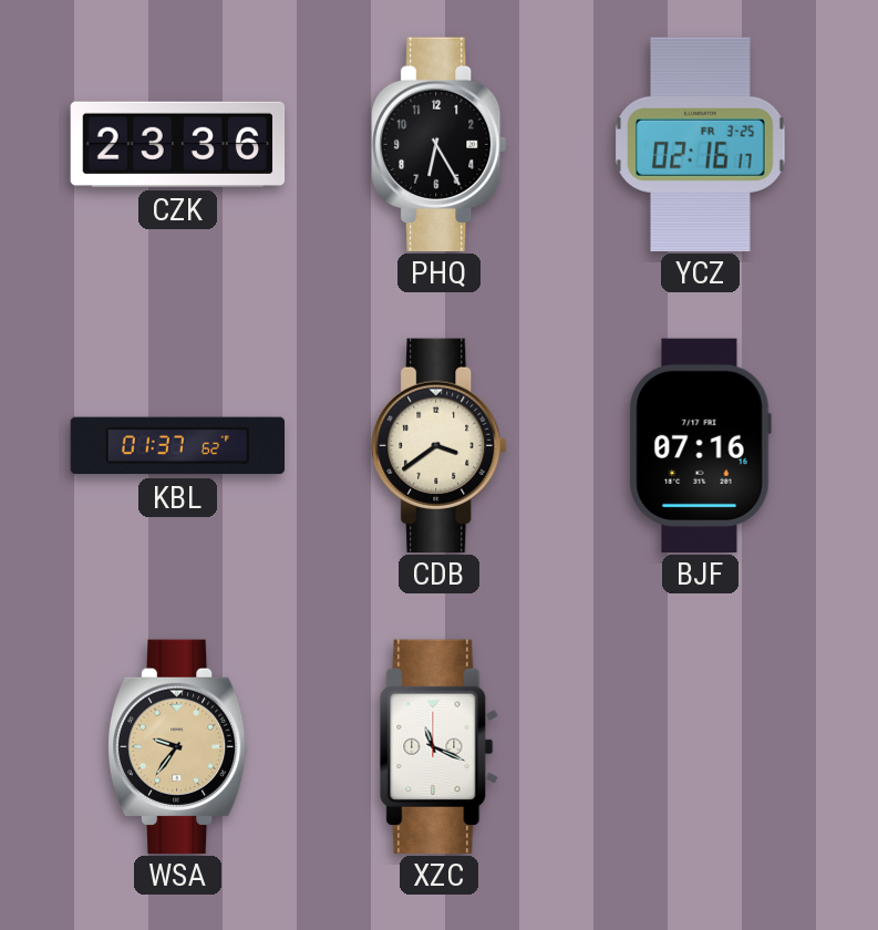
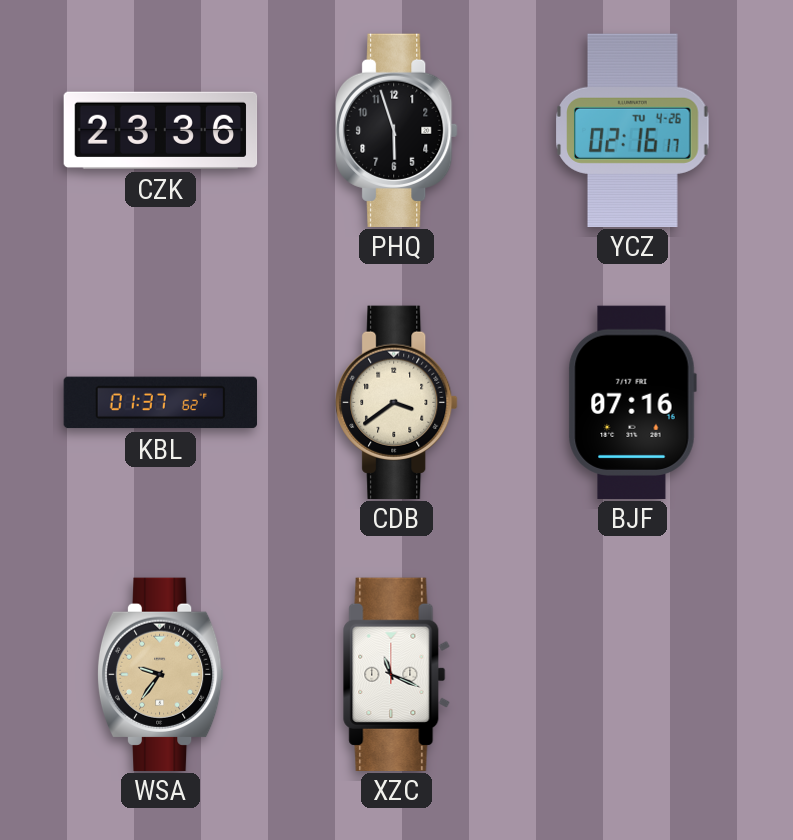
PHQ: 6:25 -> 5:57 (397, 130)
YCZ date: FR 3-25 -> TU 4-26 (633, 130)
